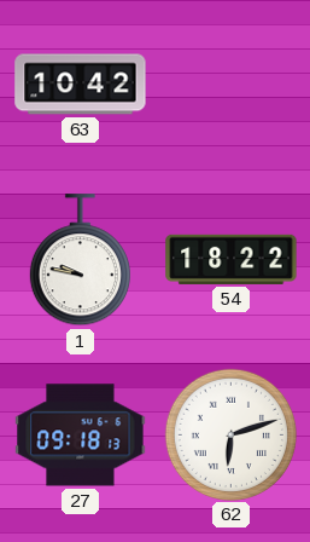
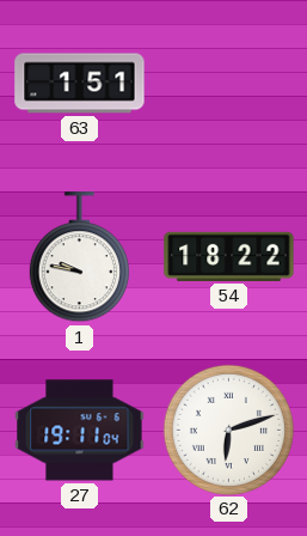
63: 10:42 -> 1:51 (80, 84)
27: 09:18 -> 19:11 (80, 431)
